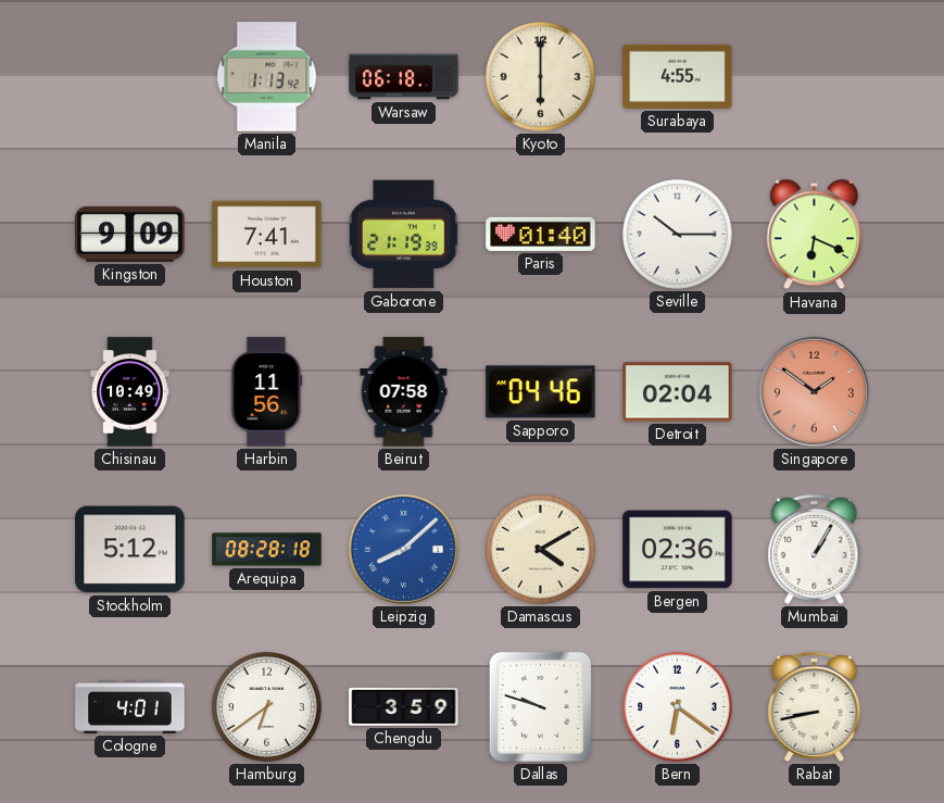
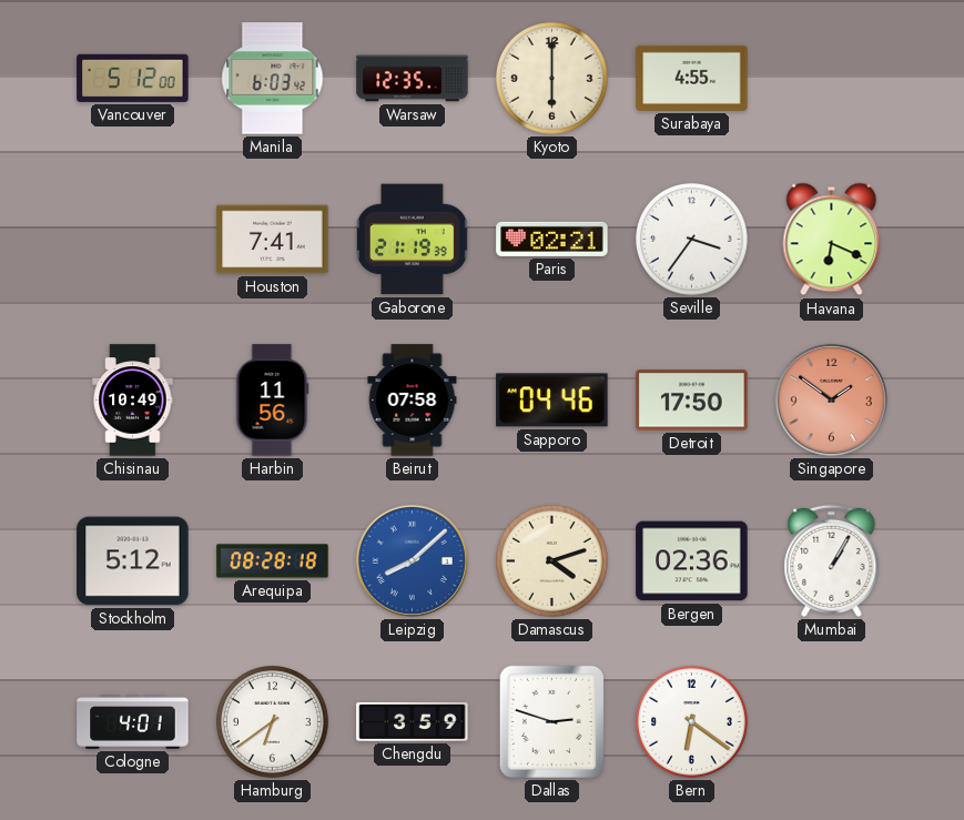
Vancouver: none -> 5:12 (133, 78)
Manila: 1:13 -> 6:03 (273, 79)
Warsaw: 06:18 -> 12:35 (413, 79)
Kingston: 9:09 -> none (130, 234)
Paris: 01:40 -> 02:21 (552, 239)
Seville: 10:15 -> 3:36 (692, 240)
Detroit: 02:04 -> 17:50 (692, 401)
Damascus: 4:10 -> 4:12 (552, 561)
Dallas: 9:48 -> 2:48 (551, 721)
Rabat: 8:43 -> none (815, 706)
